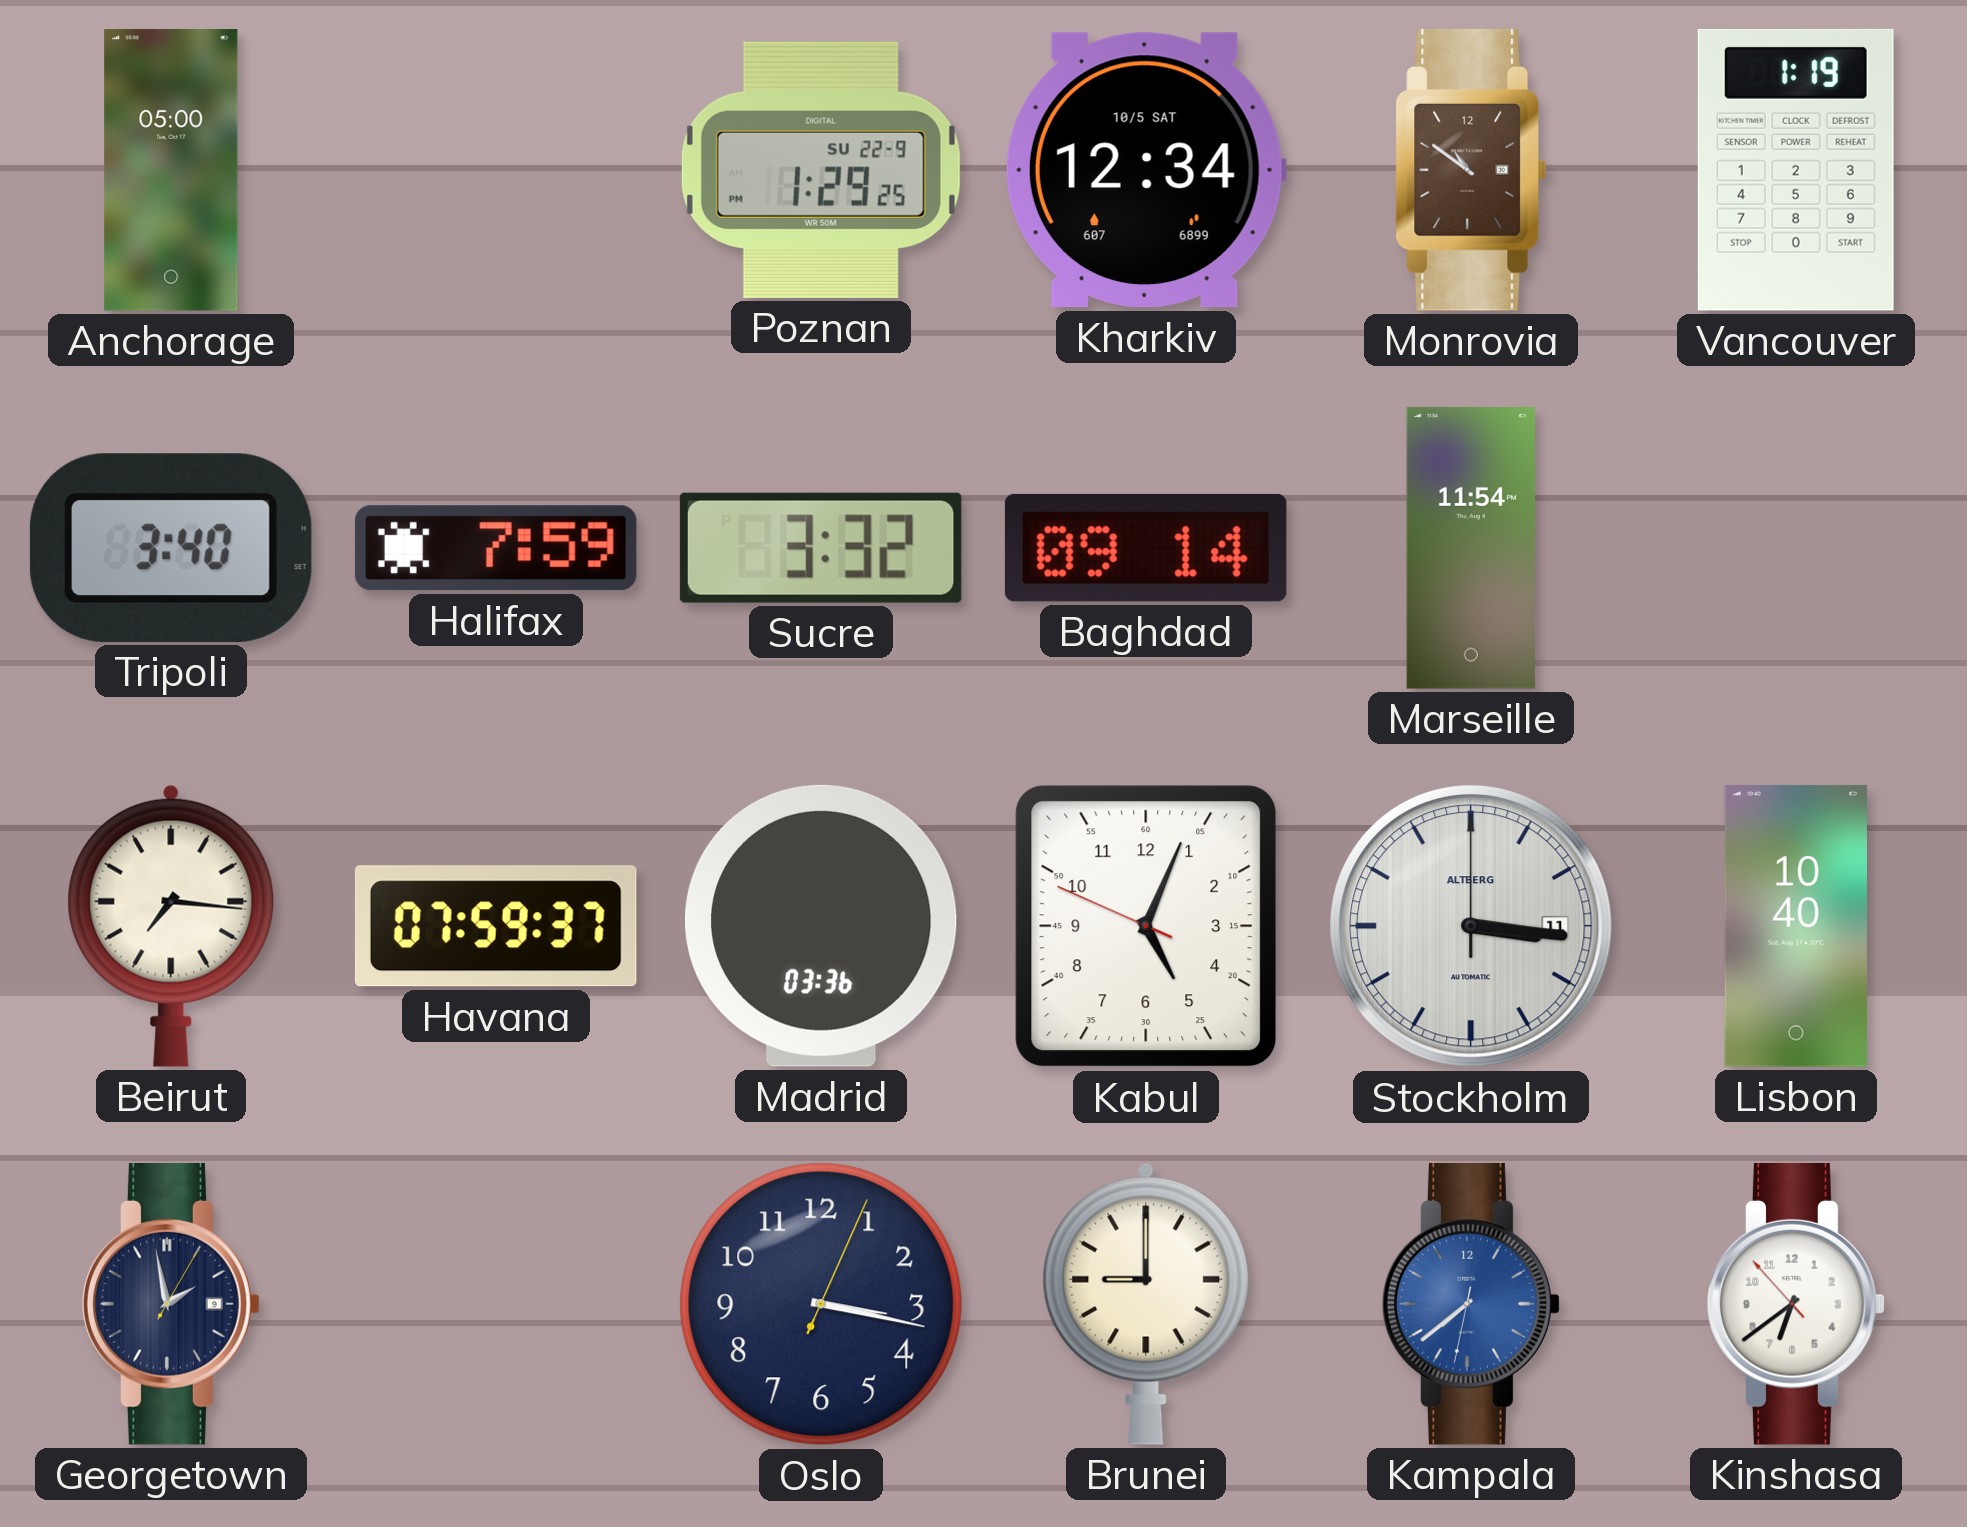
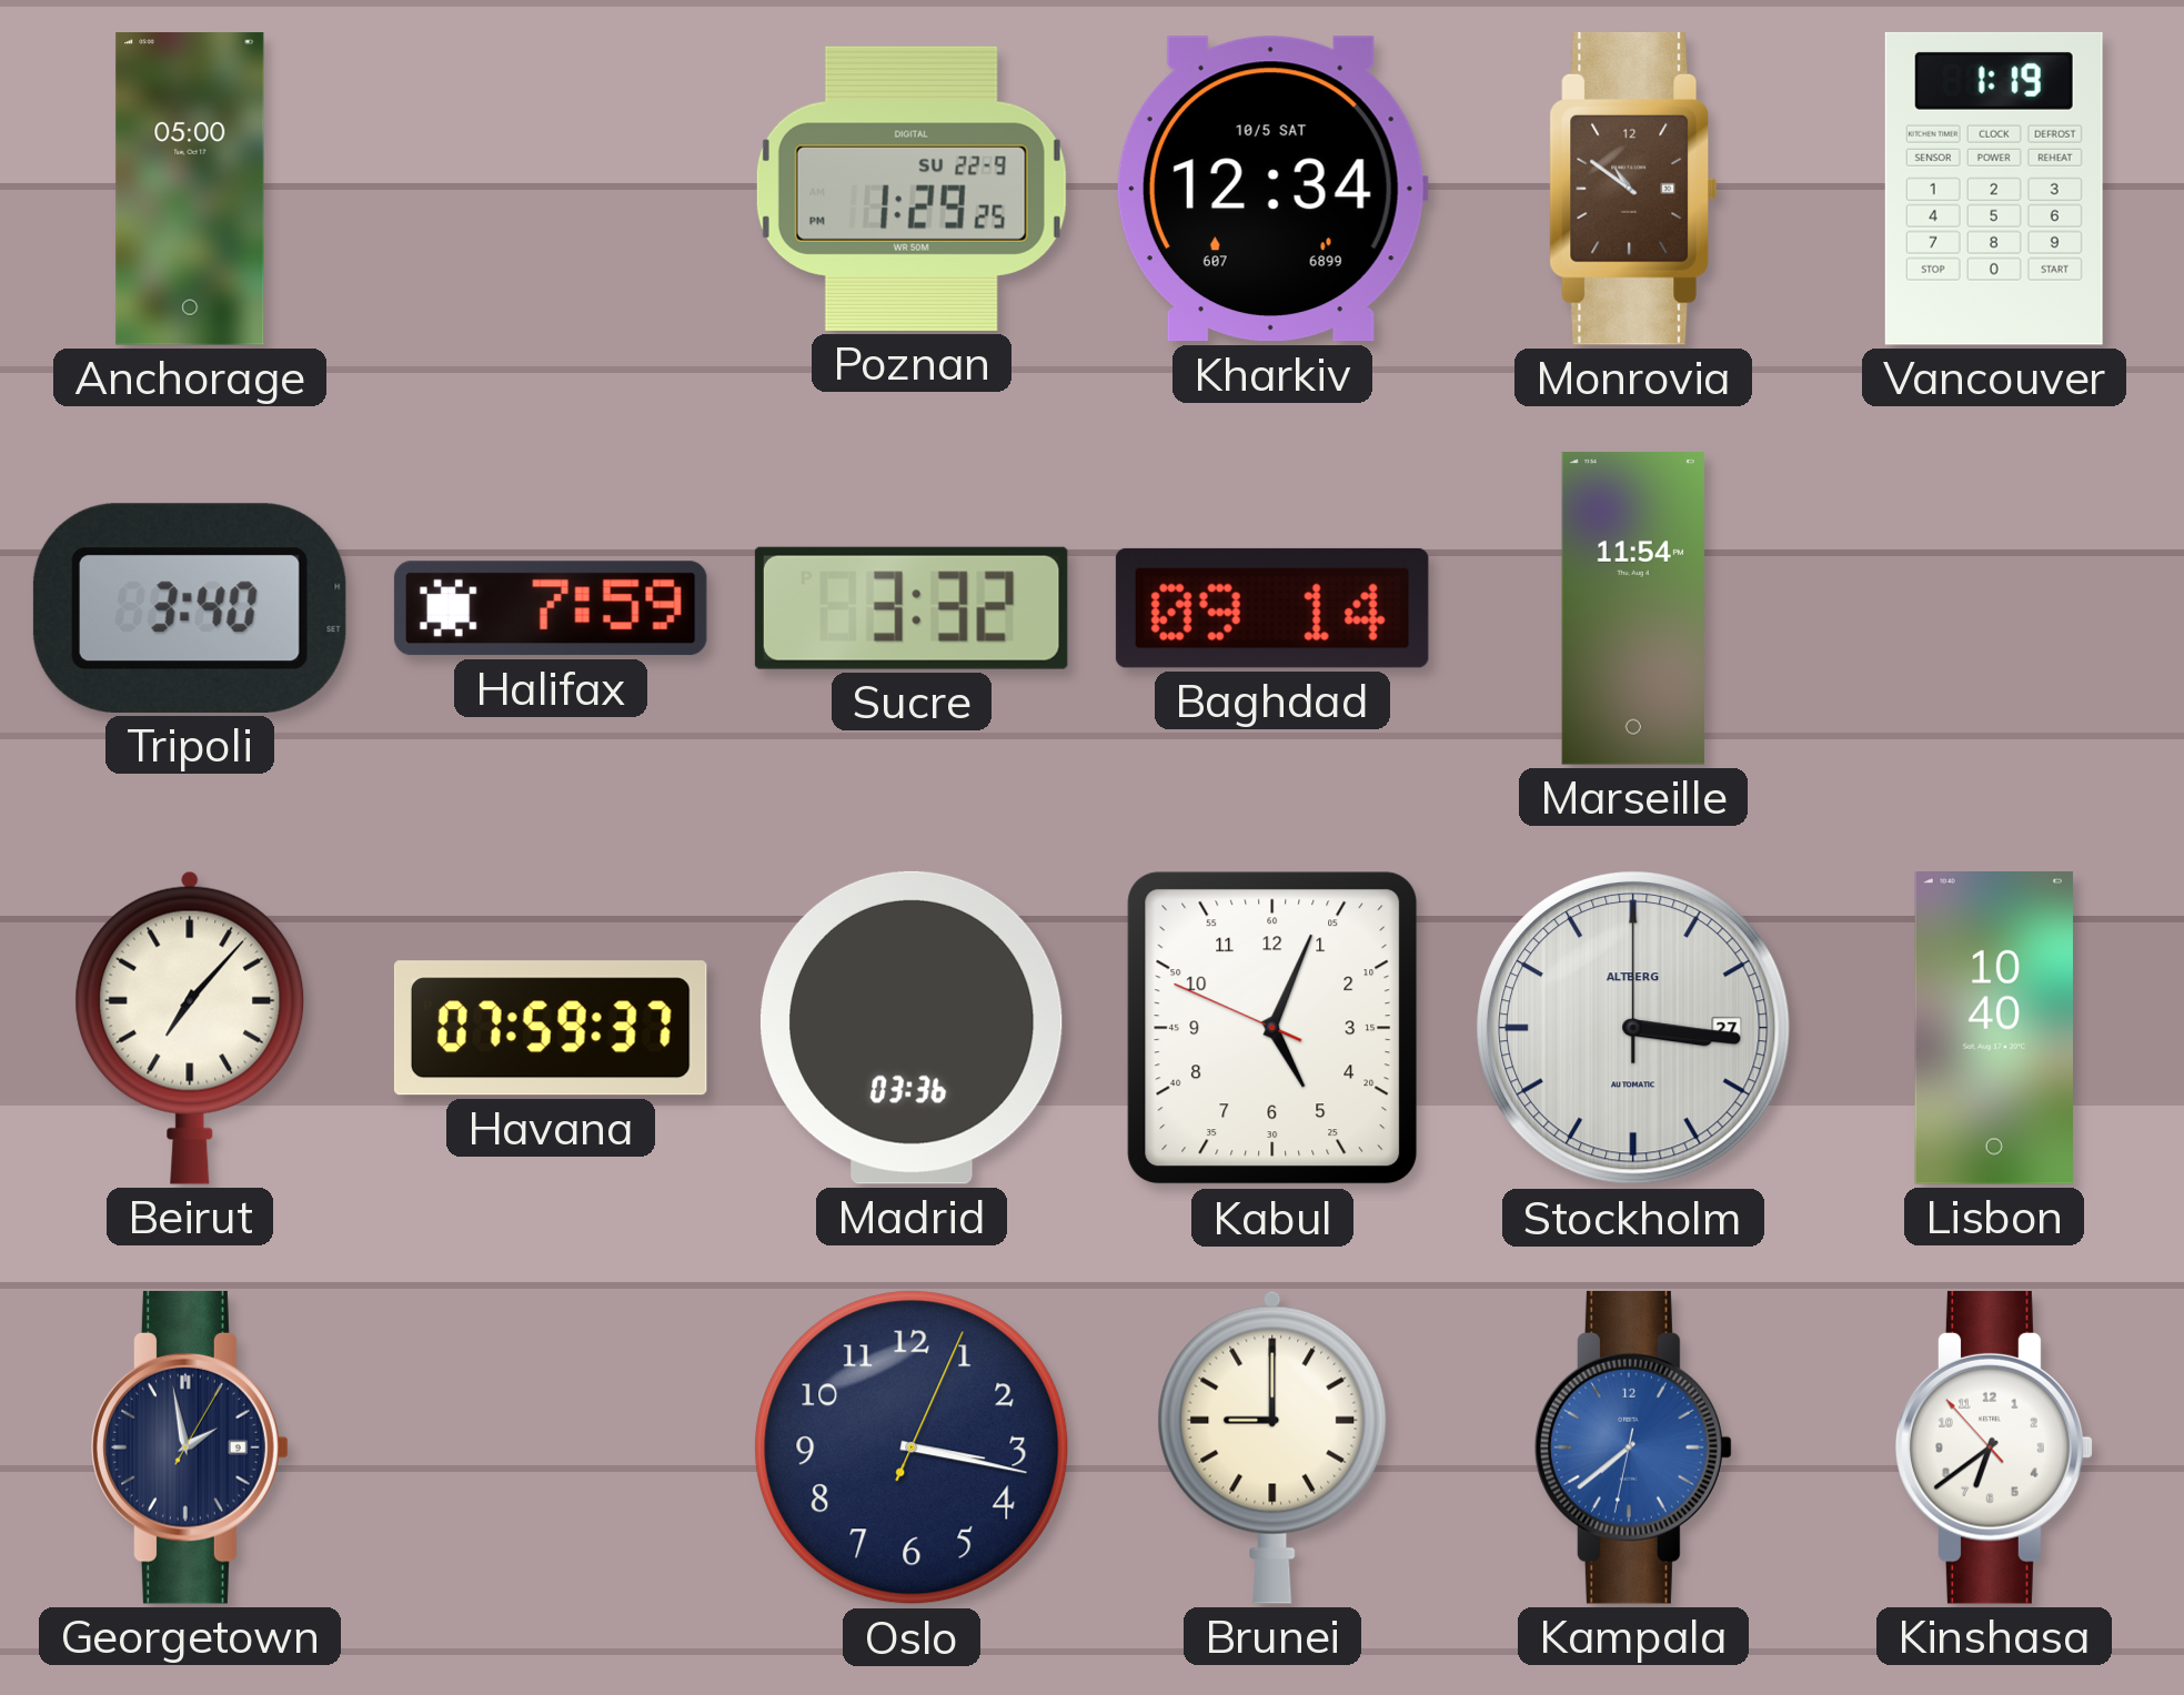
Beirut: 7:16 -> 7:07 (190, 1028)
Stockholm date: 11 -> 27 (1633, 1028)
